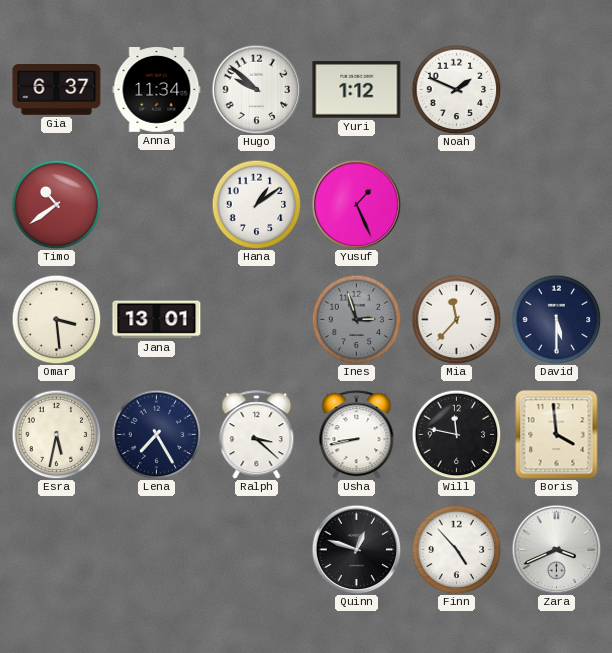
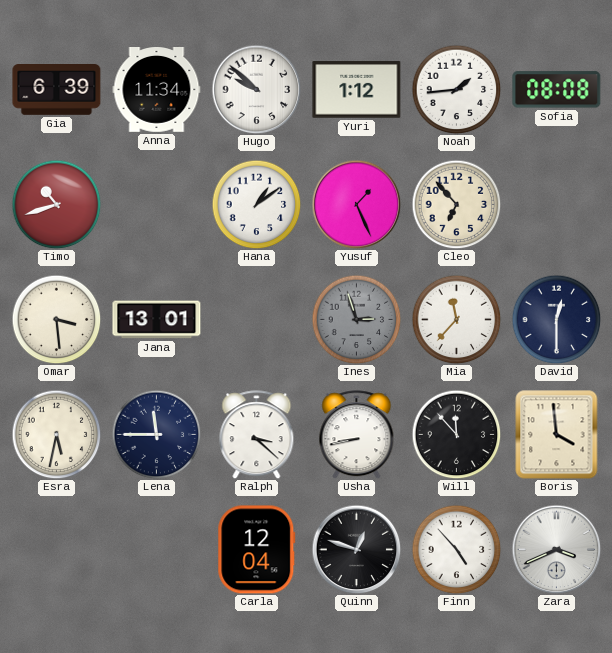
Gia: 6:37 -> 6:39 (57, 90)
Noah: 1:49 -> 1:44 (456, 89)
Sofia: none -> 08:08 (557, 90)
Timo: 10:39 -> 10:42 (56, 204)
Cleo: none -> 6:53 (456, 204)
David: 5:30 -> 12:30 (556, 319)
Lena: 7:25 -> 11:45 (156, 434)
Will: 11:47 -> 11:53 (456, 434)
Carla: none -> 12:04 (257, 550)
